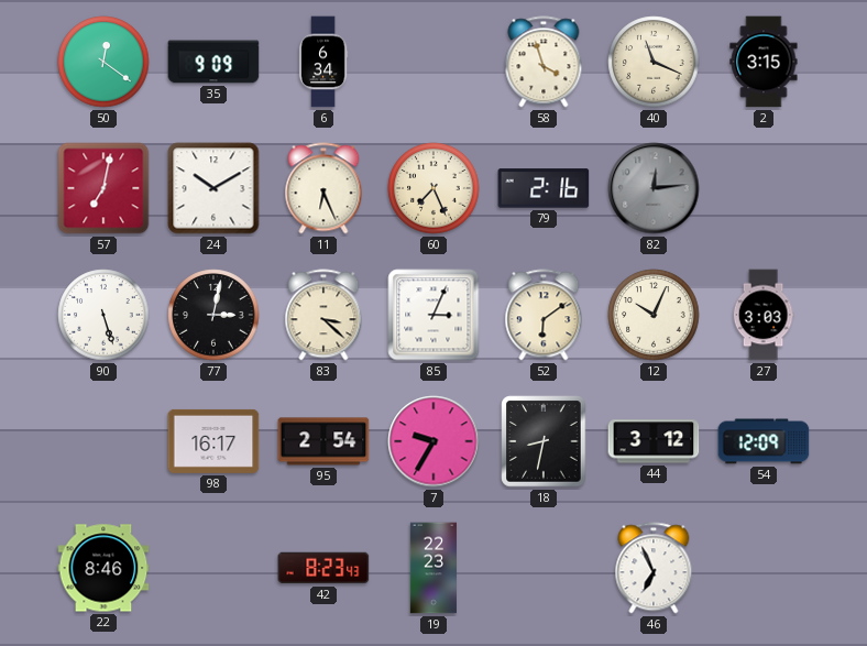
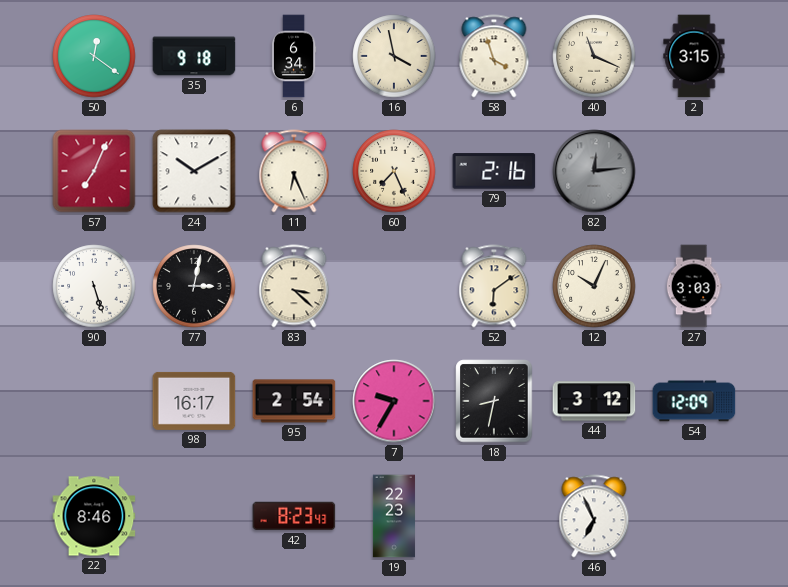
35: 9:09 -> 9:18 (194, 56)
16: none -> 3:58 (394, 56)
57: 7:02 -> 7:04 (94, 171)
85: 3:04 -> none (433, 315)
